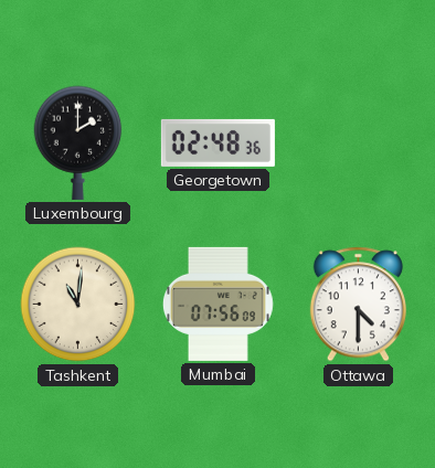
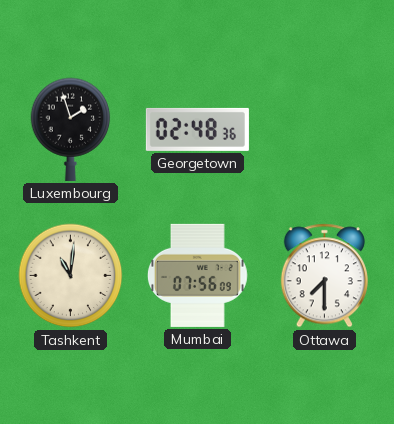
Luxembourg: 2:00 -> 1:57 (71, 129)
Ottawa: 4:30 -> 7:30 (324, 276)
